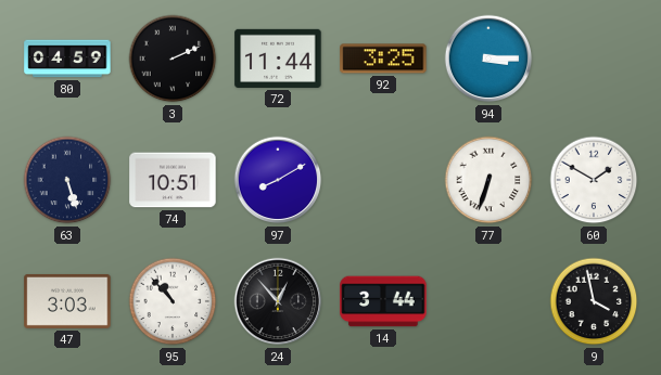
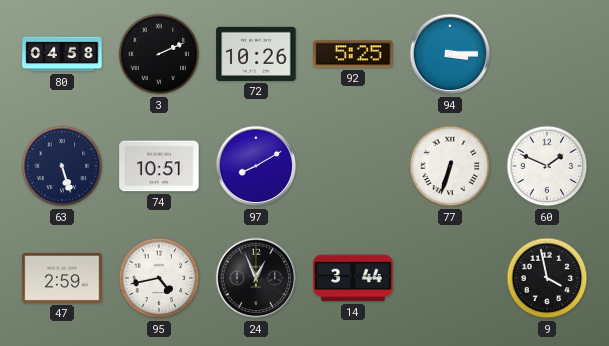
80: 04:59 -> 04:58 (62, 54)
72: 11:44 -> 10:26 (256, 54)
92: 3:25 -> 5:25 (353, 54)
60: 1:50 -> 1:49 (547, 166)
47: 3:03 -> 2:59 (62, 278)
95: 10:53 -> 4:43 (159, 278)
24: 12:53 -> 12:56 (256, 278)
